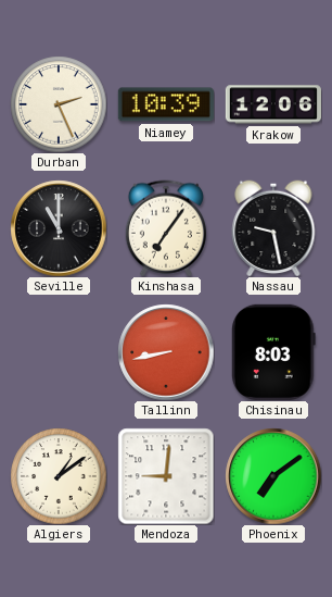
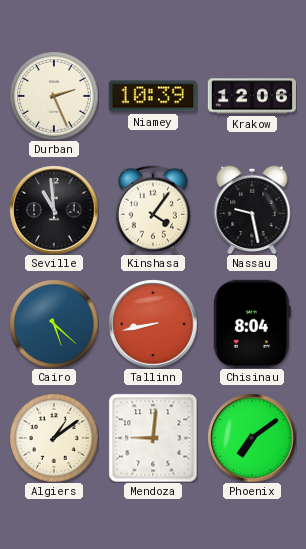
Seville: 11:00 -> 10:59 (54, 210)
Kinshasa: 7:06 -> 4:06 (153, 210)
Cairo: none -> 5:22 (54, 324)
Chisinau: 8:03 -> 8:04 (252, 324)
